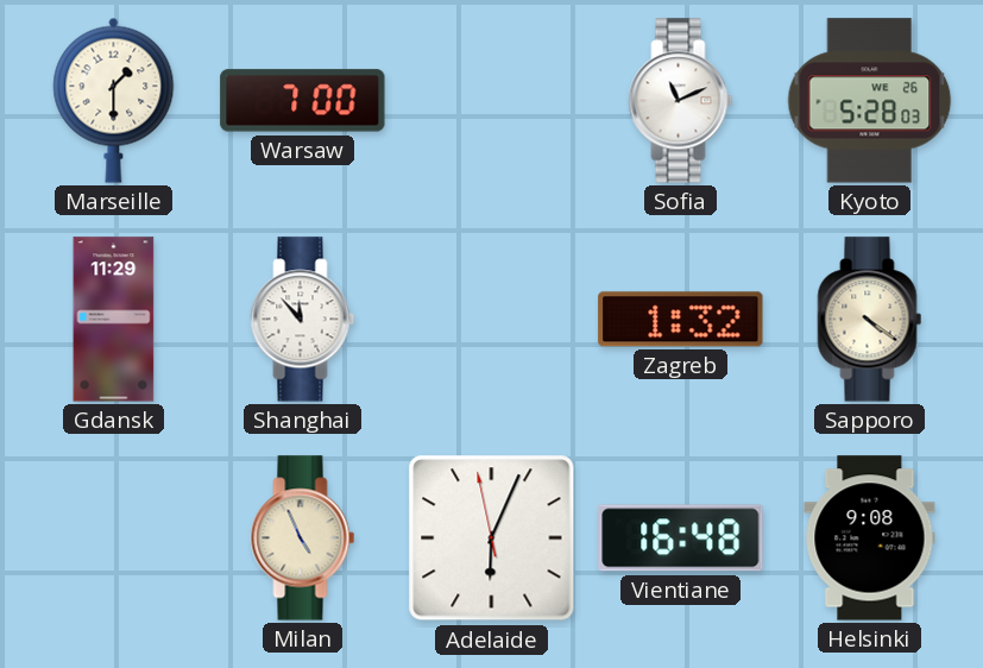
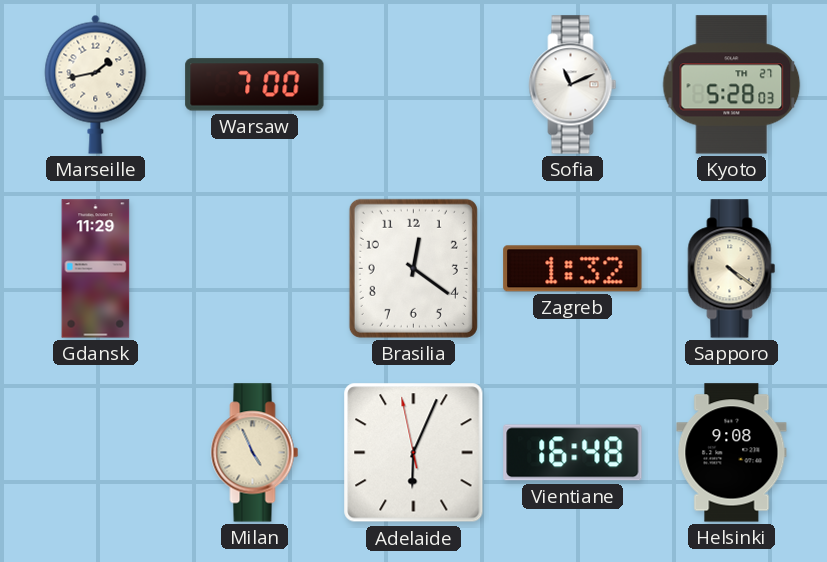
Marseille: 1:30 -> 1:43 (96, 84)
Kyoto date: WE 26 -> TH 27 (732, 85)
Shanghai: 11:53 -> none (303, 320)
Brasilia: none -> 12:21 (413, 268)
